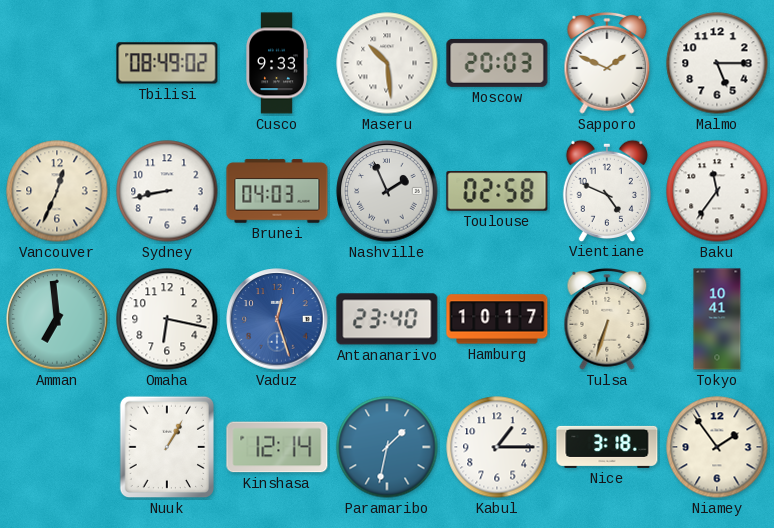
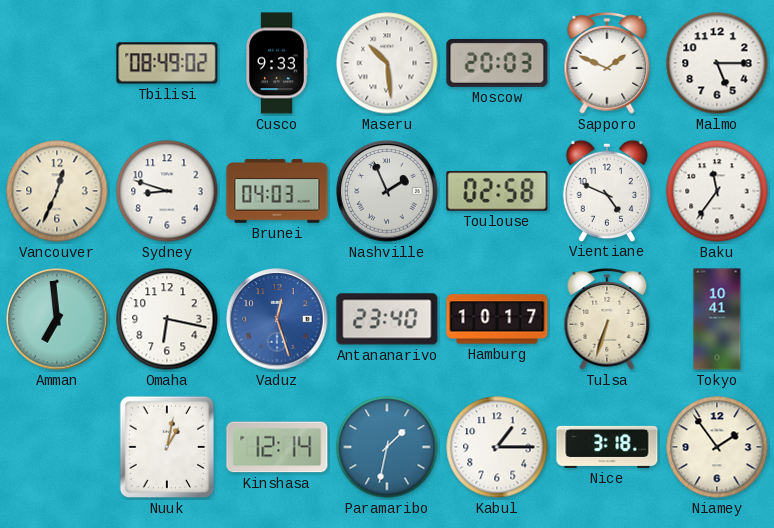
Sydney: 8:43 -> 8:48 (167, 191)
Nuuk: 1:05 -> 1:02 (166, 447)
